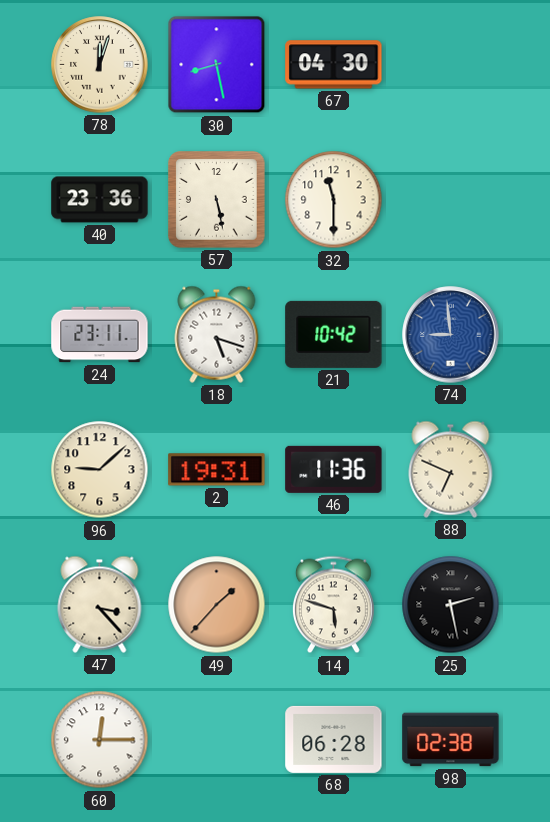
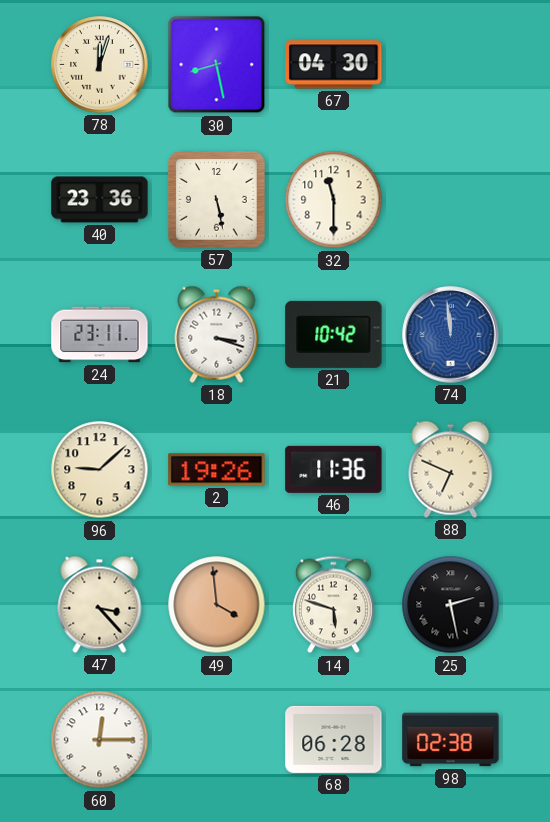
18: 5:18 -> 3:18 (217, 334)
74: 8:59 -> 11:59 (451, 335)
2: 19:31 -> 19:26 (217, 470)
49: 1:37 -> 3:59 (217, 605)
